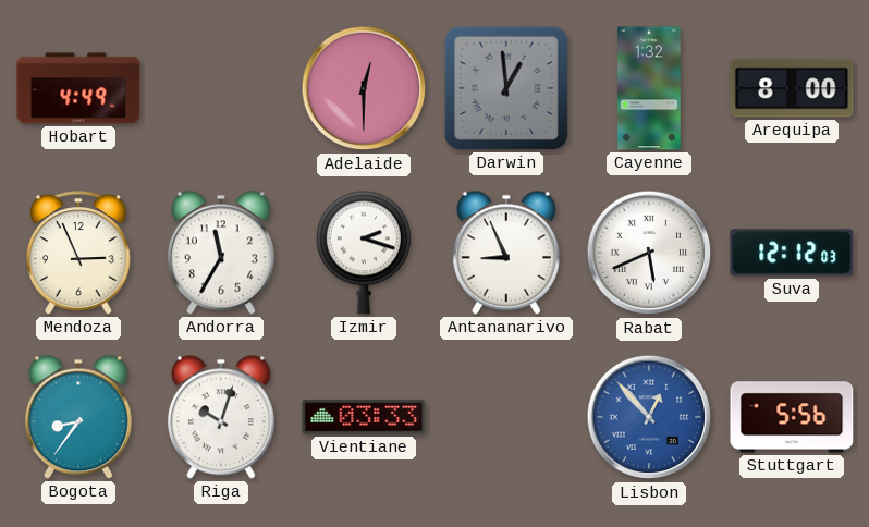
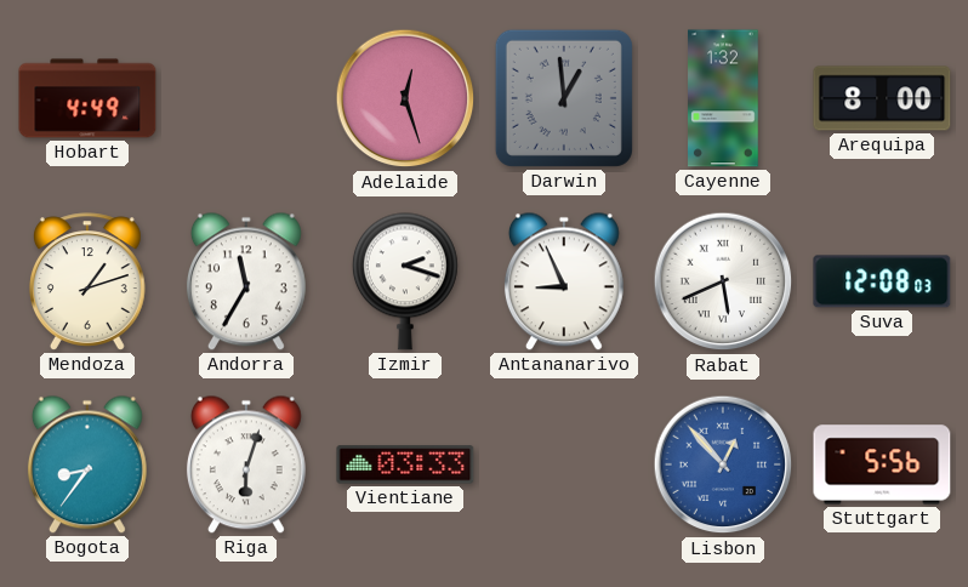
Adelaide: 12:30 -> 12:27 (405, 98)
Mendoza: 2:56 -> 1:12 (87, 281)
Suva: 12:12 -> 12:08 (882, 281)
Riga: 10:03 -> 6:03 (246, 465)
